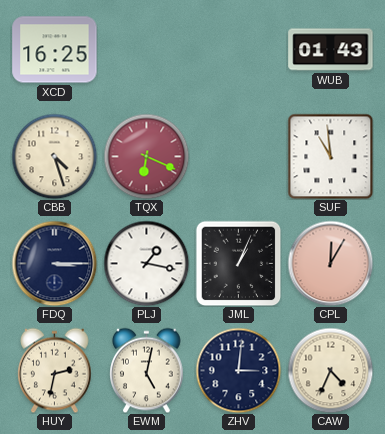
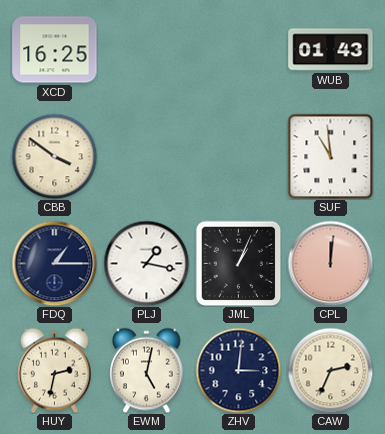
CBB: 4:27 -> 3:51 (54, 156)
TQX: 6:19 -> none (146, 156)
FDQ: 3:15 -> 1:15 (54, 263)
CPL: 12:05 -> 12:01 (330, 263)
CAW: 4:34 -> 2:34 (330, 370)
